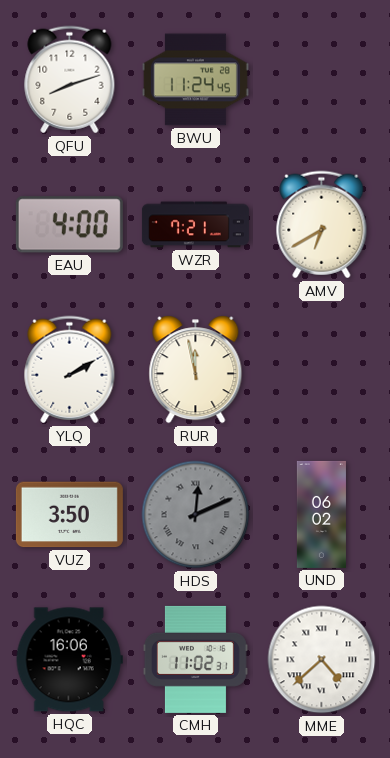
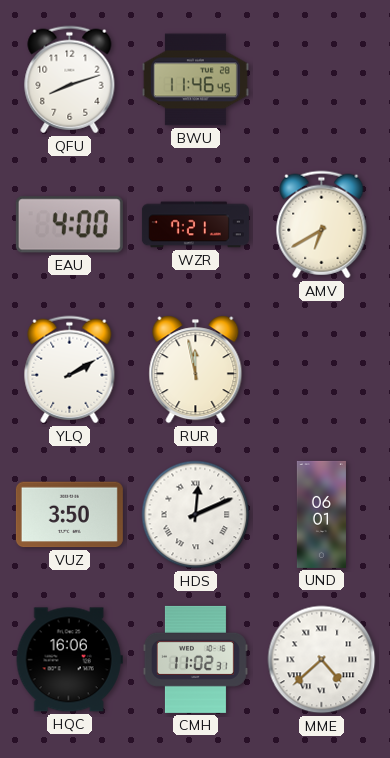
BWU: 11:24 -> 11:46 (195, 80)
HDS dial: grey -> white (196, 515)
UND: 06:02 -> 06:01 (321, 514)
